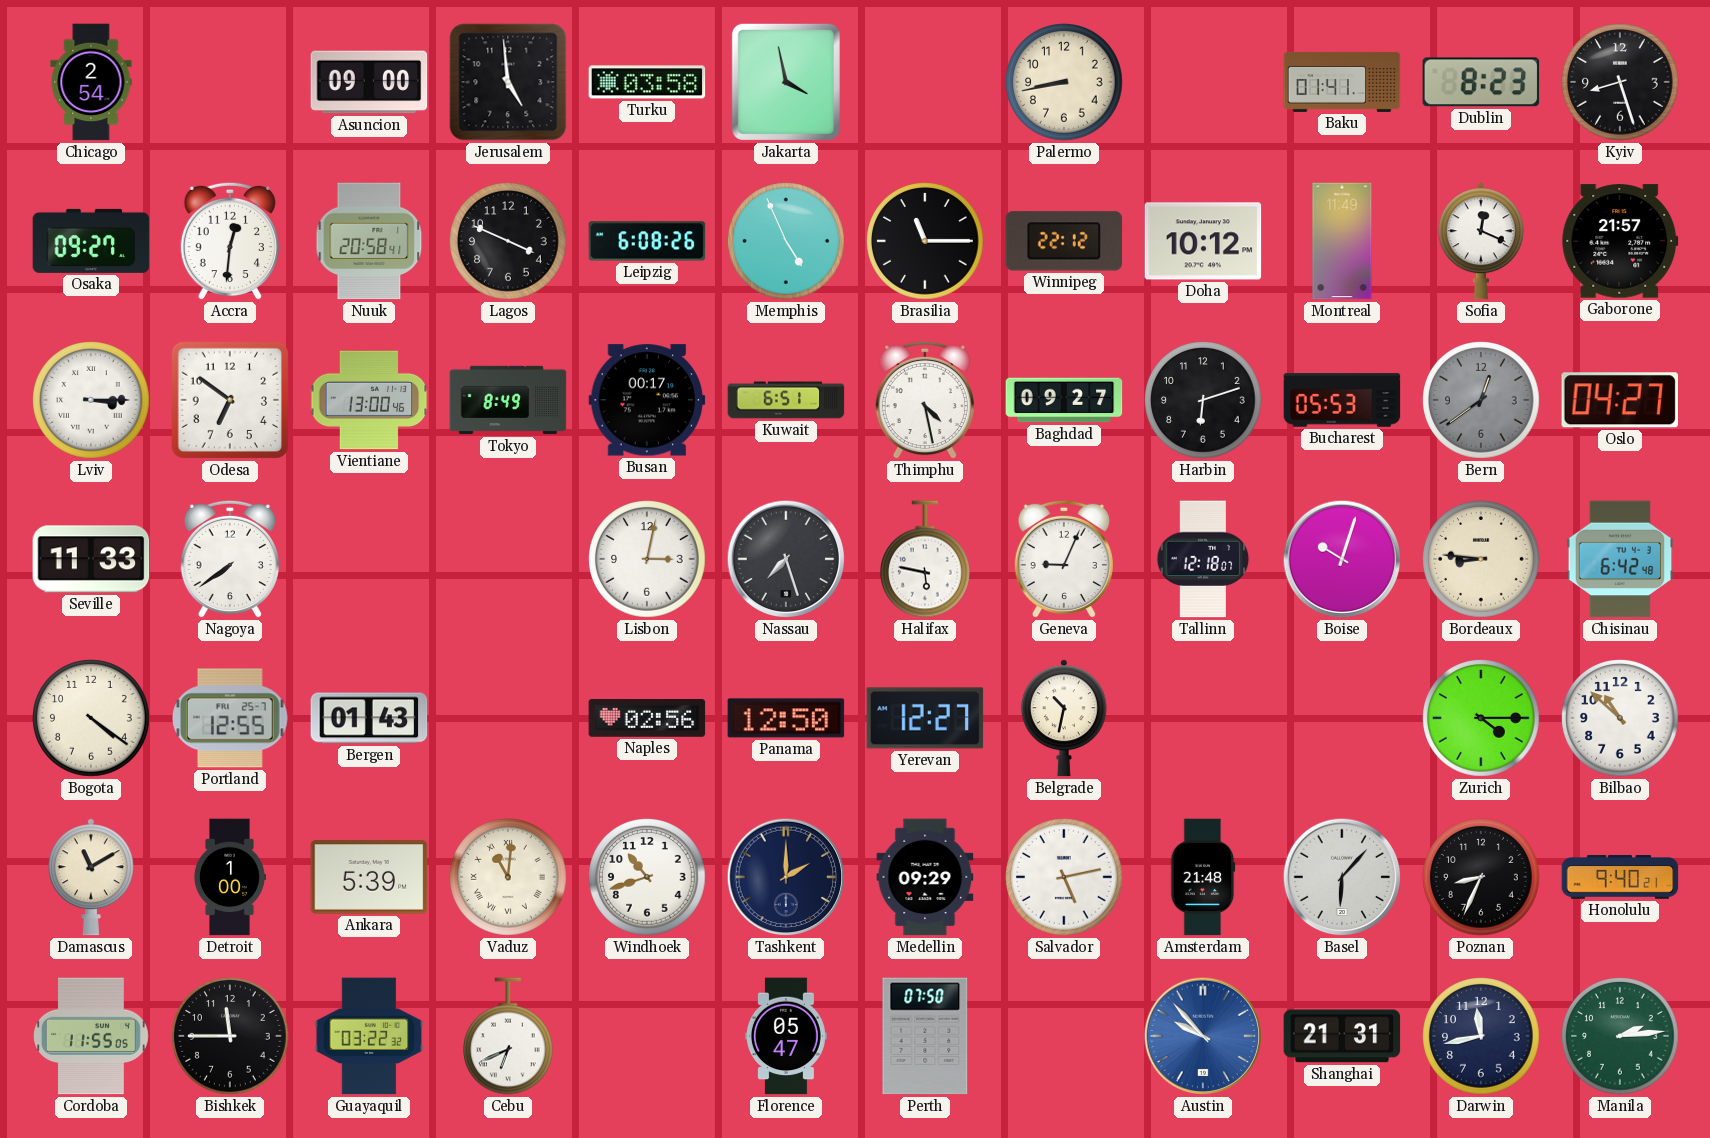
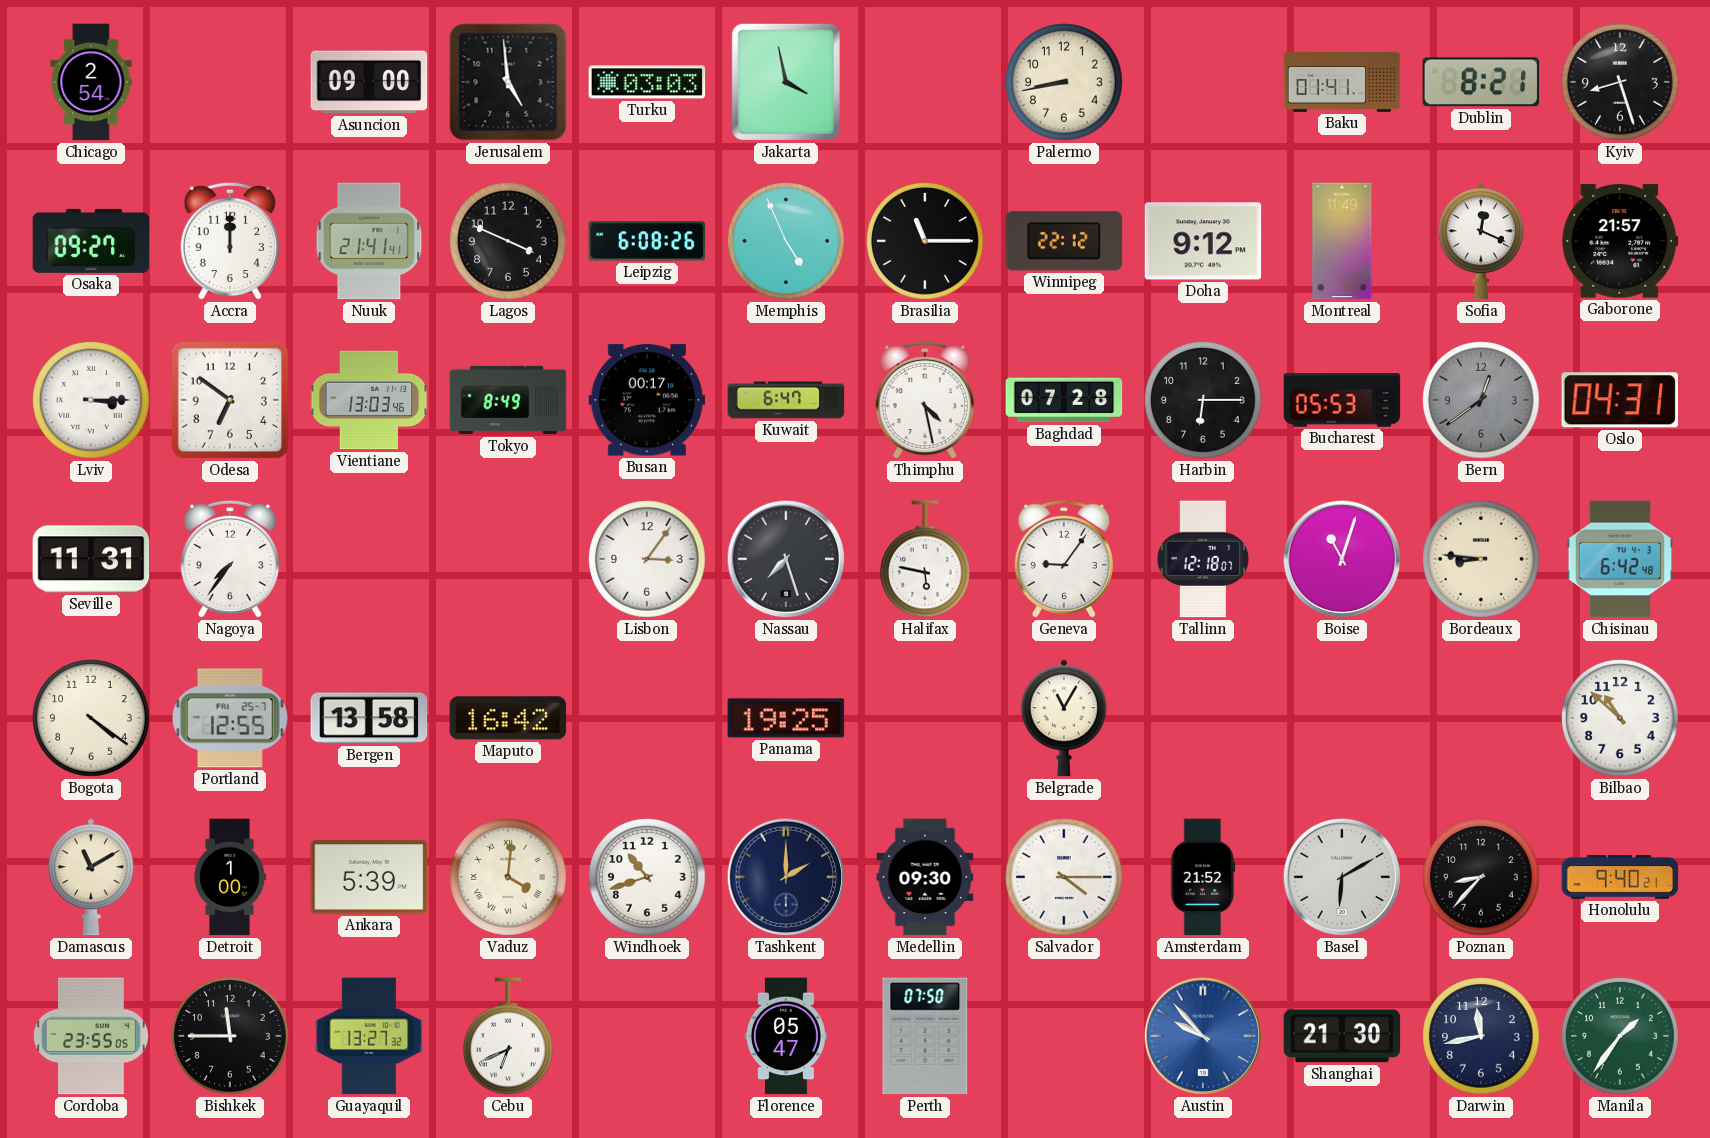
Turku: 03:58 -> 03:03 (647, 82)
Dublin: 8:23 -> 8:21 (1481, 82)
Accra: 12:31 -> 12:00 (230, 241)
Nuuk: 20:58 -> 21:41 (369, 241)
Doha: 10:12 -> 9:12 (1203, 241)
Vientiane: 13:00 -> 13:03 (369, 400)
Kuwait: 6:51 -> 6:47 (786, 400)
Baghdad: 09:27 -> 07:28 (1064, 400)
Harbin: 6:12 -> 6:15 (1203, 400)
Oslo: 04:27 -> 04:31 (1619, 400)
Seville: 11:33 -> 11:31 (91, 559)
Nagoya: 7:39 -> 7:36 (230, 559)
Lisbon: 3:02 -> 3:06 (647, 559)
Geneva: 9:04 -> 9:06 (1064, 559)
Boise: 10:03 -> 11:03 (1342, 559)
Bergen: 01:43 -> 13:58 (369, 718)
Maputo: none -> 16:42 (508, 718)
Naples: 02:56 -> none (647, 719)
Panama: 12:50 -> 19:25 (786, 718)
Yerevan: 12:27 -> none (925, 718)
Belgrade: 10:32 -> 11:05 (1064, 718)
Zurich: 4:15 -> none (1481, 718)
Vaduz: 11:01 -> 4:01 (508, 877)
Medellin: 09:29 -> 09:30 (925, 877)
Salvador: 5:13 -> 4:15 (1064, 877)
Amsterdam: 21:48 -> 21:52 (1203, 877)
Basel: 6:07 -> 6:10 (1342, 877)
Poznan: 8:34 -> 8:37 (1481, 877)
Cordoba: 11:55 -> 23:55 (92, 1036)
Guayaquil: 03:22 -> 13:27 (369, 1036)
Shanghai: 21:31 -> 21:30 (1342, 1036)
Manila: 2:14 -> 1:36 (1620, 1036)
